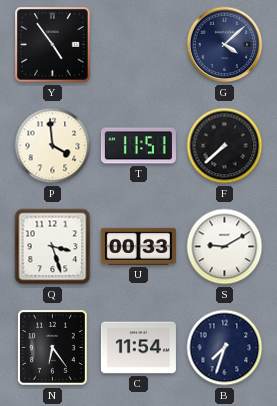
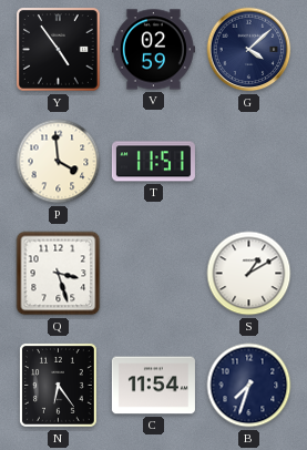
V: none -> 02:59 (153, 50)
F: 7:38 -> none (225, 146)
U: 00:33 -> none (138, 246)
S: 9:10 -> 1:10 (249, 274)
